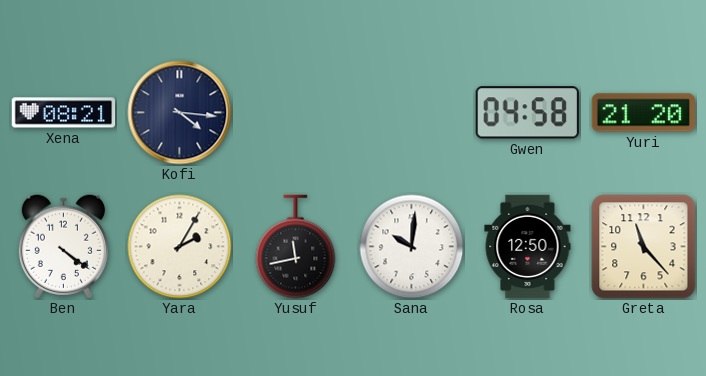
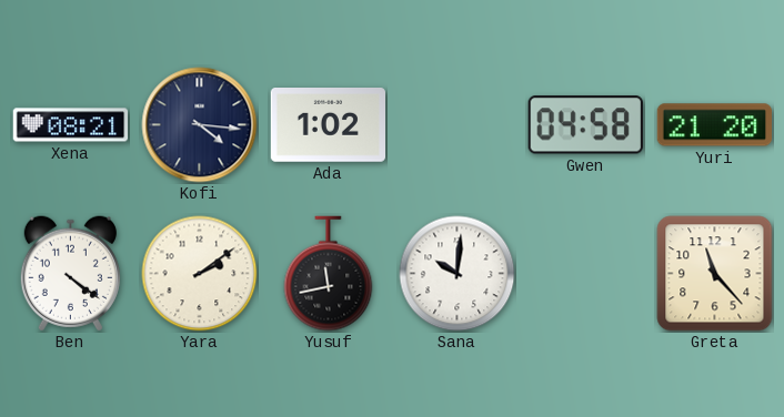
Ada: none -> 1:02 (328, 125)
Yara: 2:05 -> 2:09 (200, 274)
Rosa: 12:50 -> none (528, 247)
